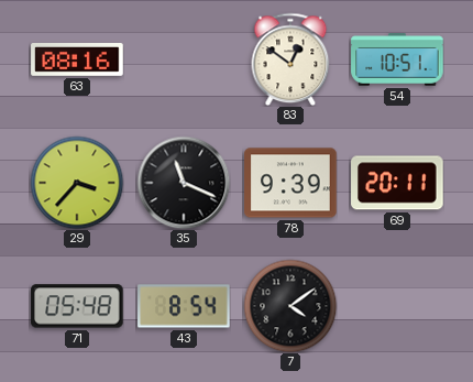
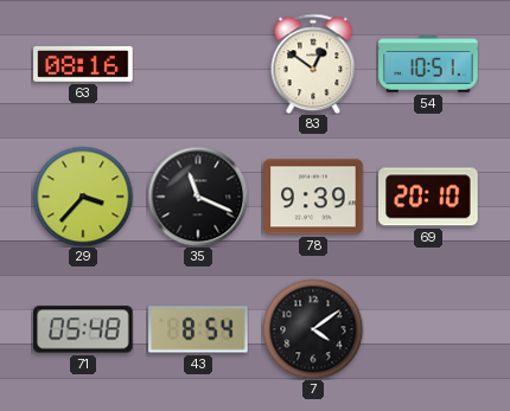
69: 20:11 -> 20:10 (428, 197)
